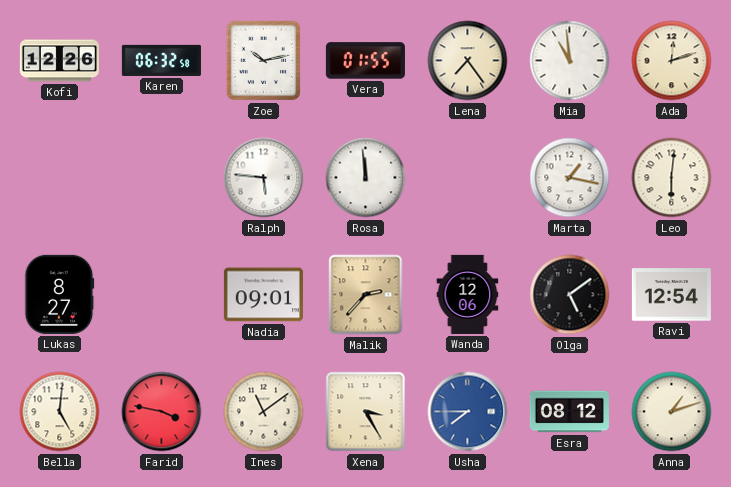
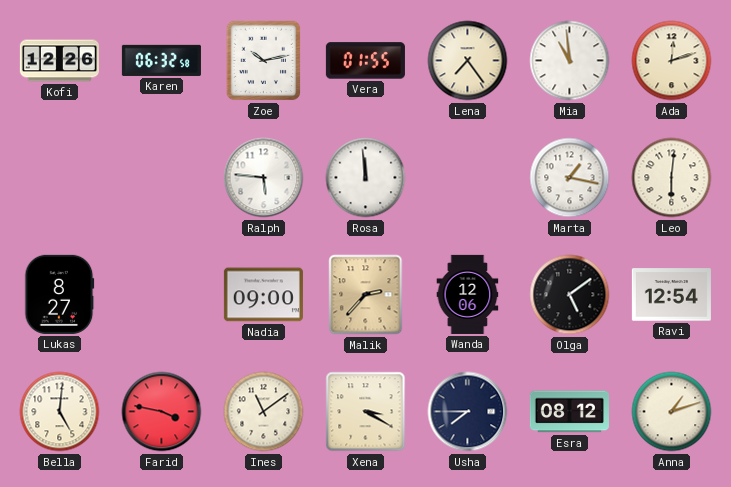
Nadia: 09:01 -> 09:00 (263, 295)
Xena: 3:25 -> 3:20 (366, 412)
Usha dial: blue -> navy (468, 412)
